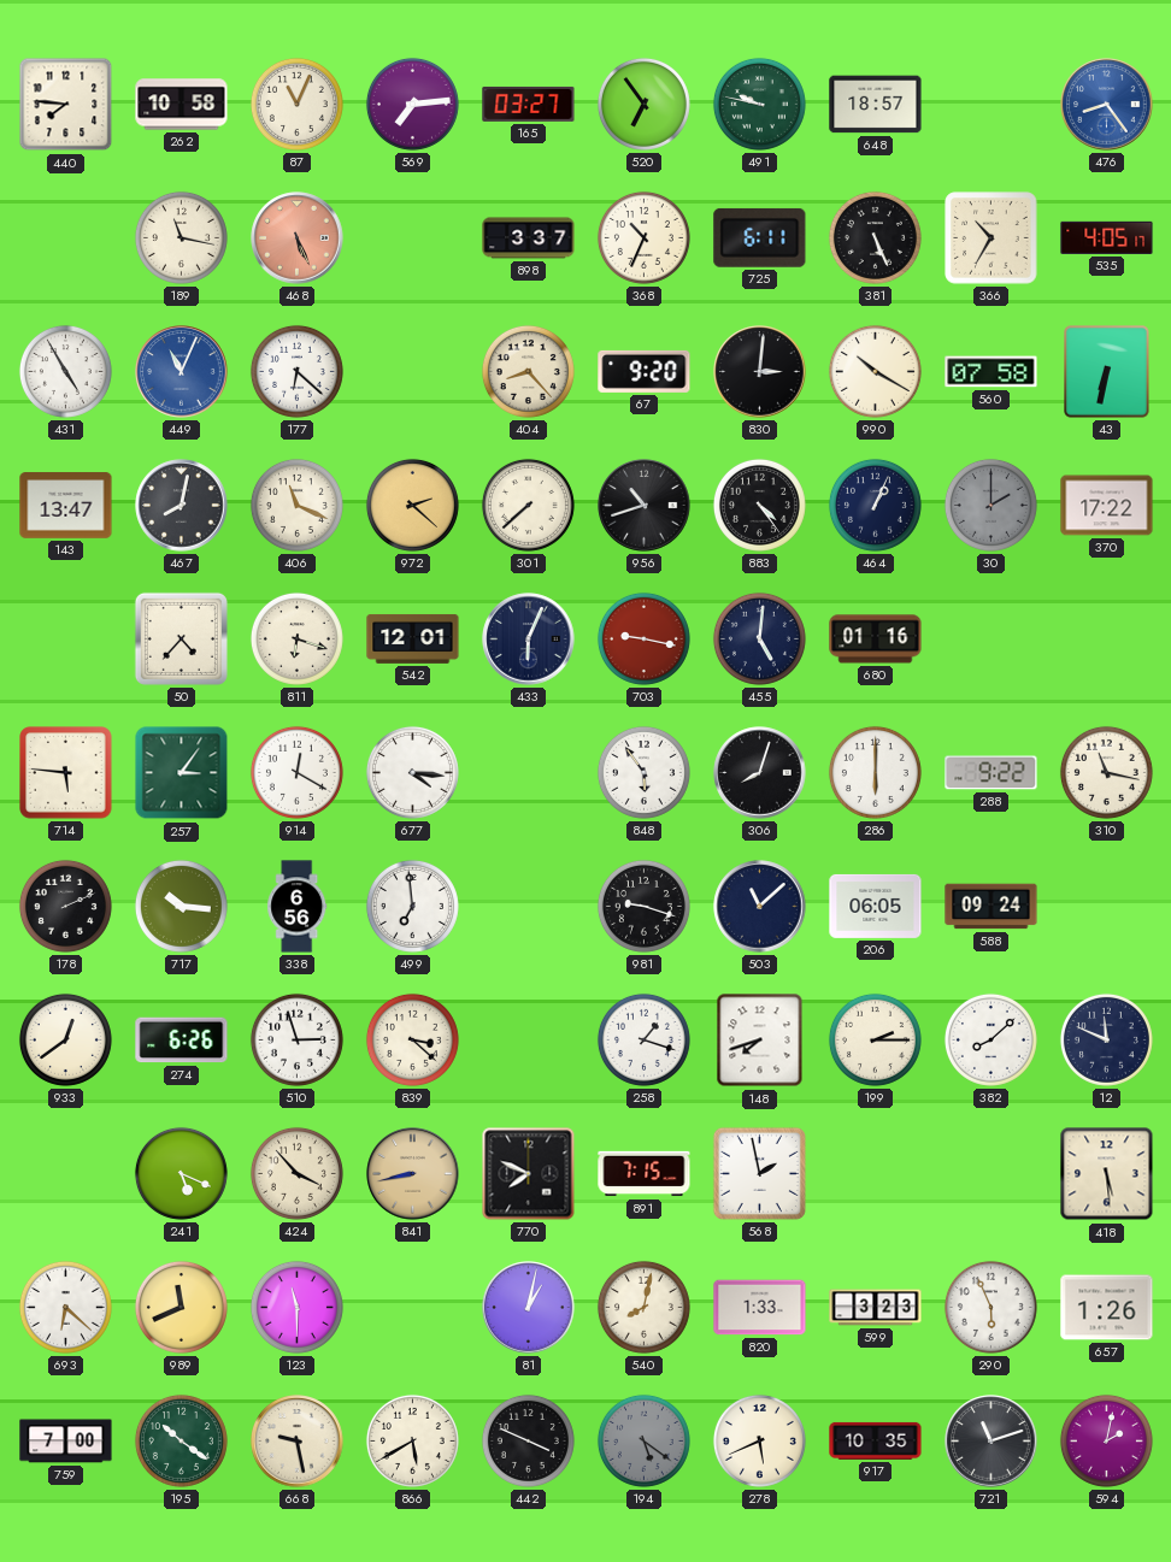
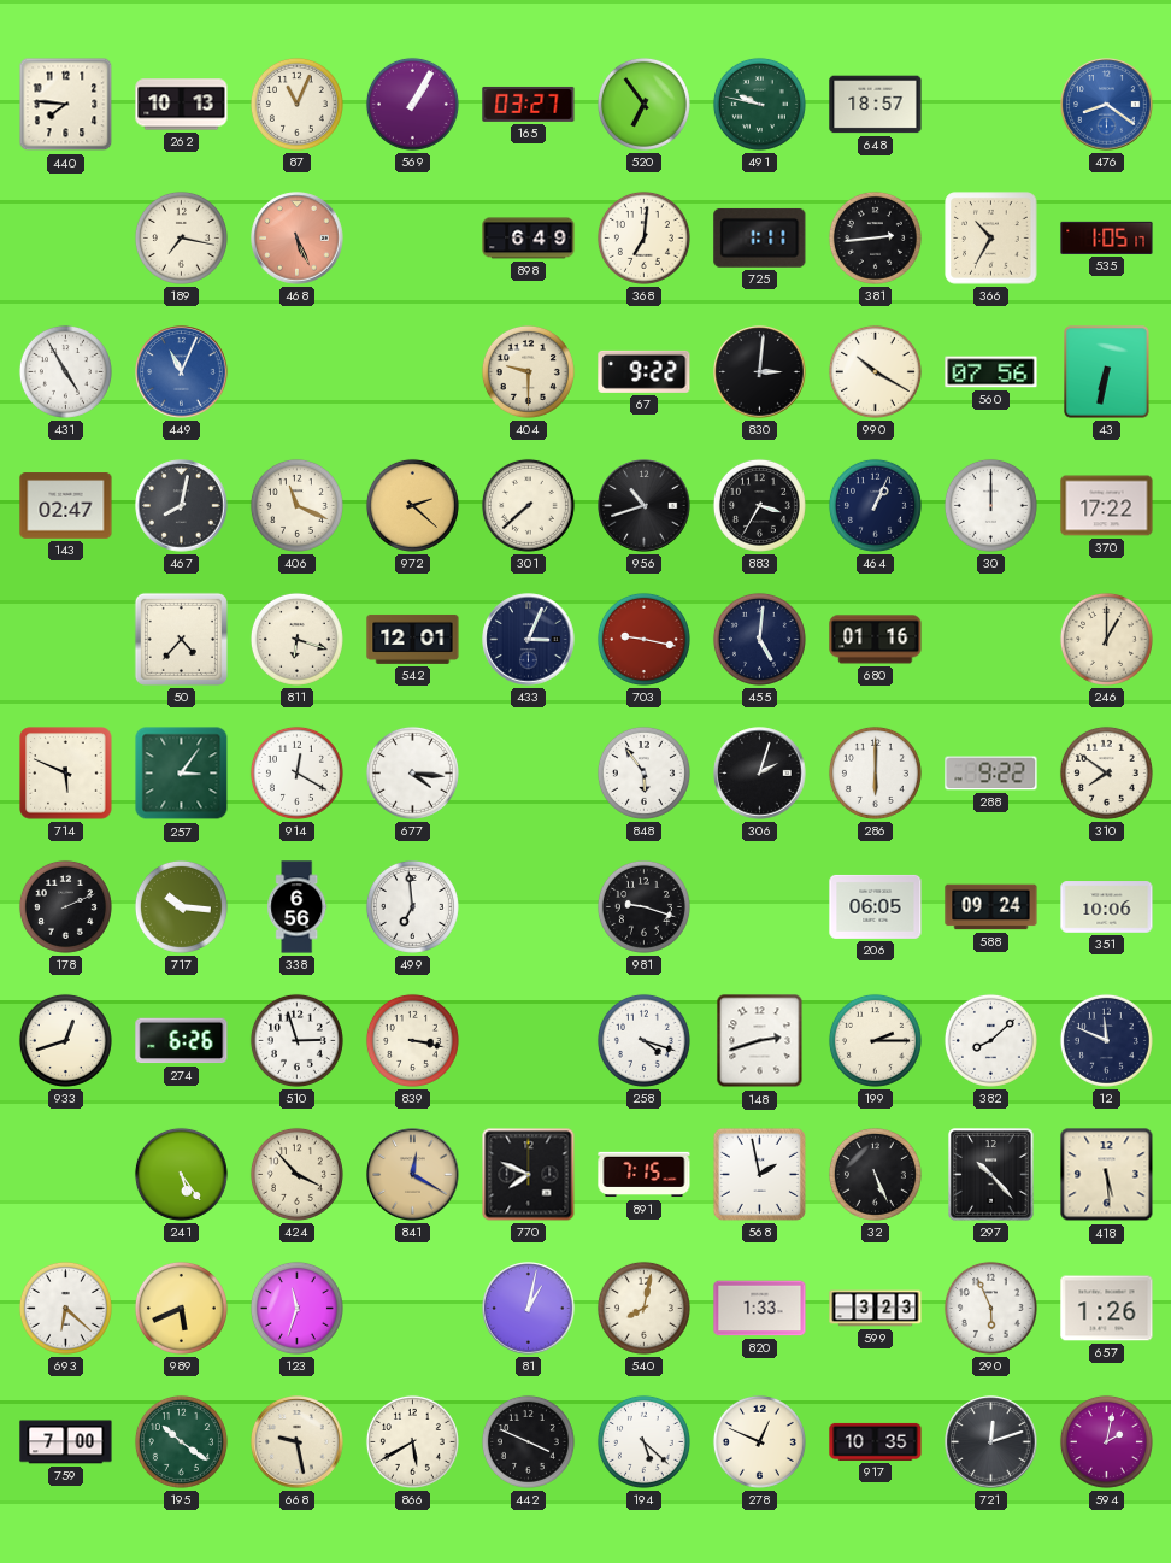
262: 10:58 -> 10:13 (182, 105)
569: 7:14 -> 1:05 (412, 104)
476: 8:24 -> 8:21 (1107, 105)
189: 11:17 -> 7:17 (181, 237)
898: 3:37 -> 6:49 (529, 239)
368: 10:34 -> 7:01 (643, 237)
725: 6:11 -> 1:11 (760, 237)
381: 5:26 -> 2:44 (875, 237)
535: 4:05 -> 1:05 (1107, 237)
177: 6:22 -> none (296, 371)
404: 8:23 -> 9:30 (528, 371)
67: 9:20 -> 9:22 (645, 371)
560: 07:58 -> 07:56 (991, 372)
143: 13:47 -> 02:47 (66, 506)
883: 4:24 -> 3:35 (759, 505)
30: 2:00 -> 12:00 (990, 505)
30 dial: grey -> white (990, 505)
433: 6:04 -> 3:04 (529, 640)
246: none -> 1:00 (1106, 639)
714: 5:46 -> 5:49 (66, 774)
306: 8:03 -> 2:03 (760, 774)
310: 11:17 -> 7:51 (1106, 772)
503: 11:08 -> none (760, 907)
351: none -> 10:06 (1107, 907)
933: 12:39 -> 12:42 (65, 1040)
839: 3:22 -> 3:17 (412, 1040)
258: 1:18 -> 4:18 (643, 1040)
148: 7:42 -> 2:42 (760, 1041)
241: 5:19 -> 5:24 (181, 1174)
841: 8:43 -> 12:20 (413, 1175)
32: none -> 5:26 (875, 1174)
297: none -> 10:23 (991, 1175)
989: 11:41 -> 5:41 (181, 1308)
123: 11:30 -> 11:33 (296, 1308)
194: 5:21 -> 5:22 (643, 1441)
194 dial: grey -> white (643, 1441)
278: 5:41 -> 12:49 (759, 1441)
721: 11:12 -> 12:12 (991, 1442)
